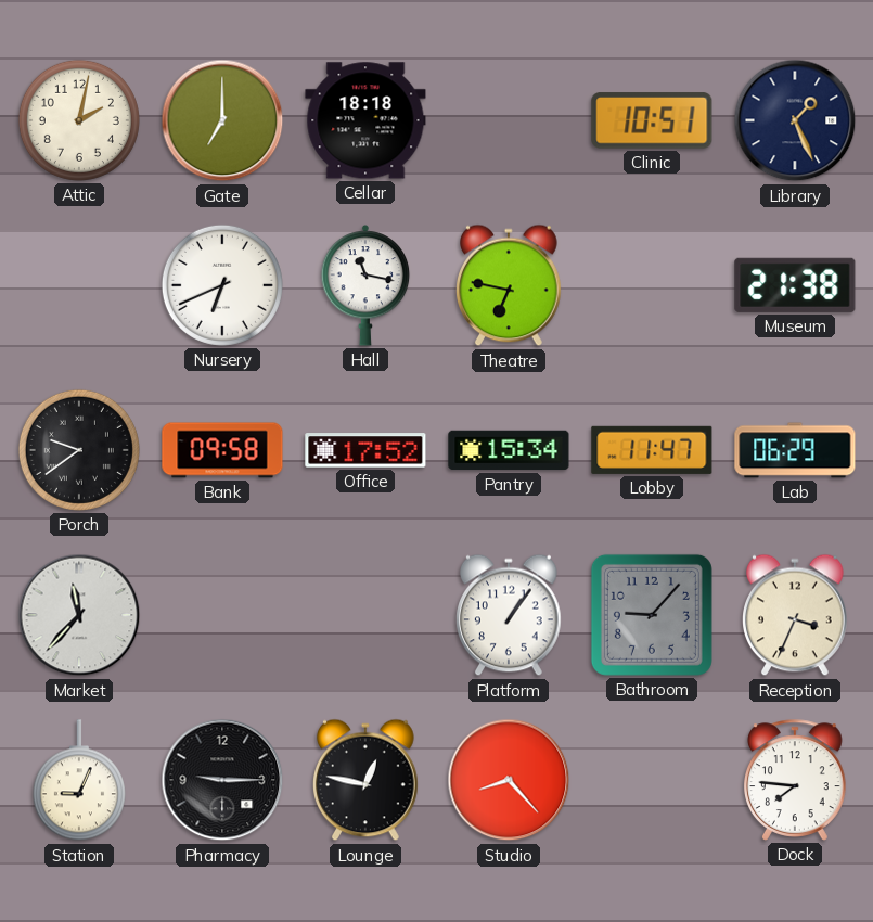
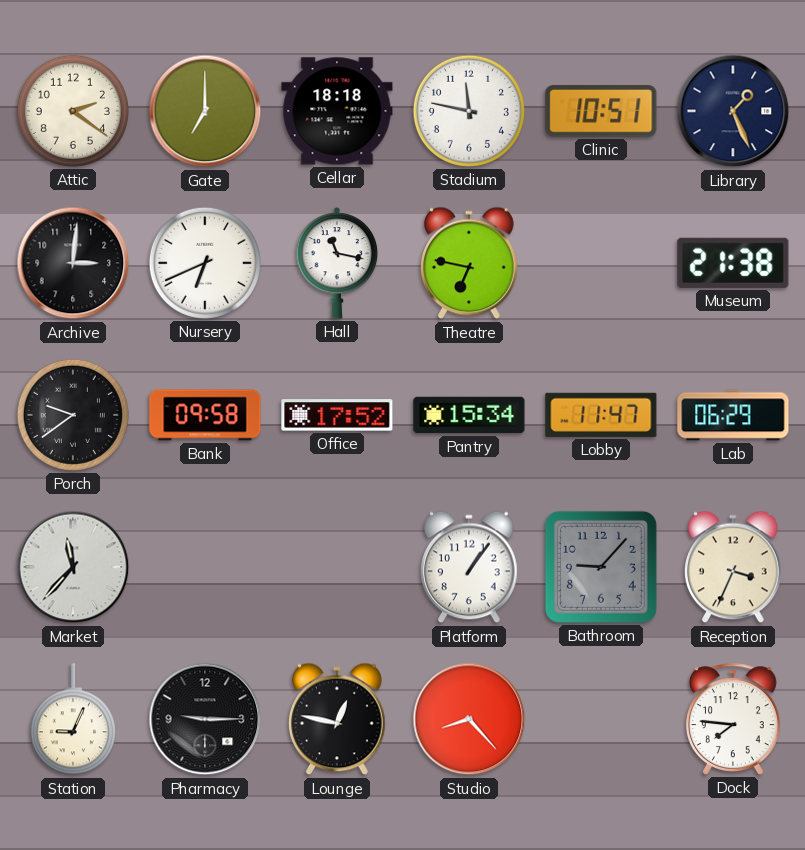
Attic: 2:02 -> 2:21 (73, 111)
Stadium: none -> 11:47 (469, 111)
Archive: none -> 3:01 (73, 263)
